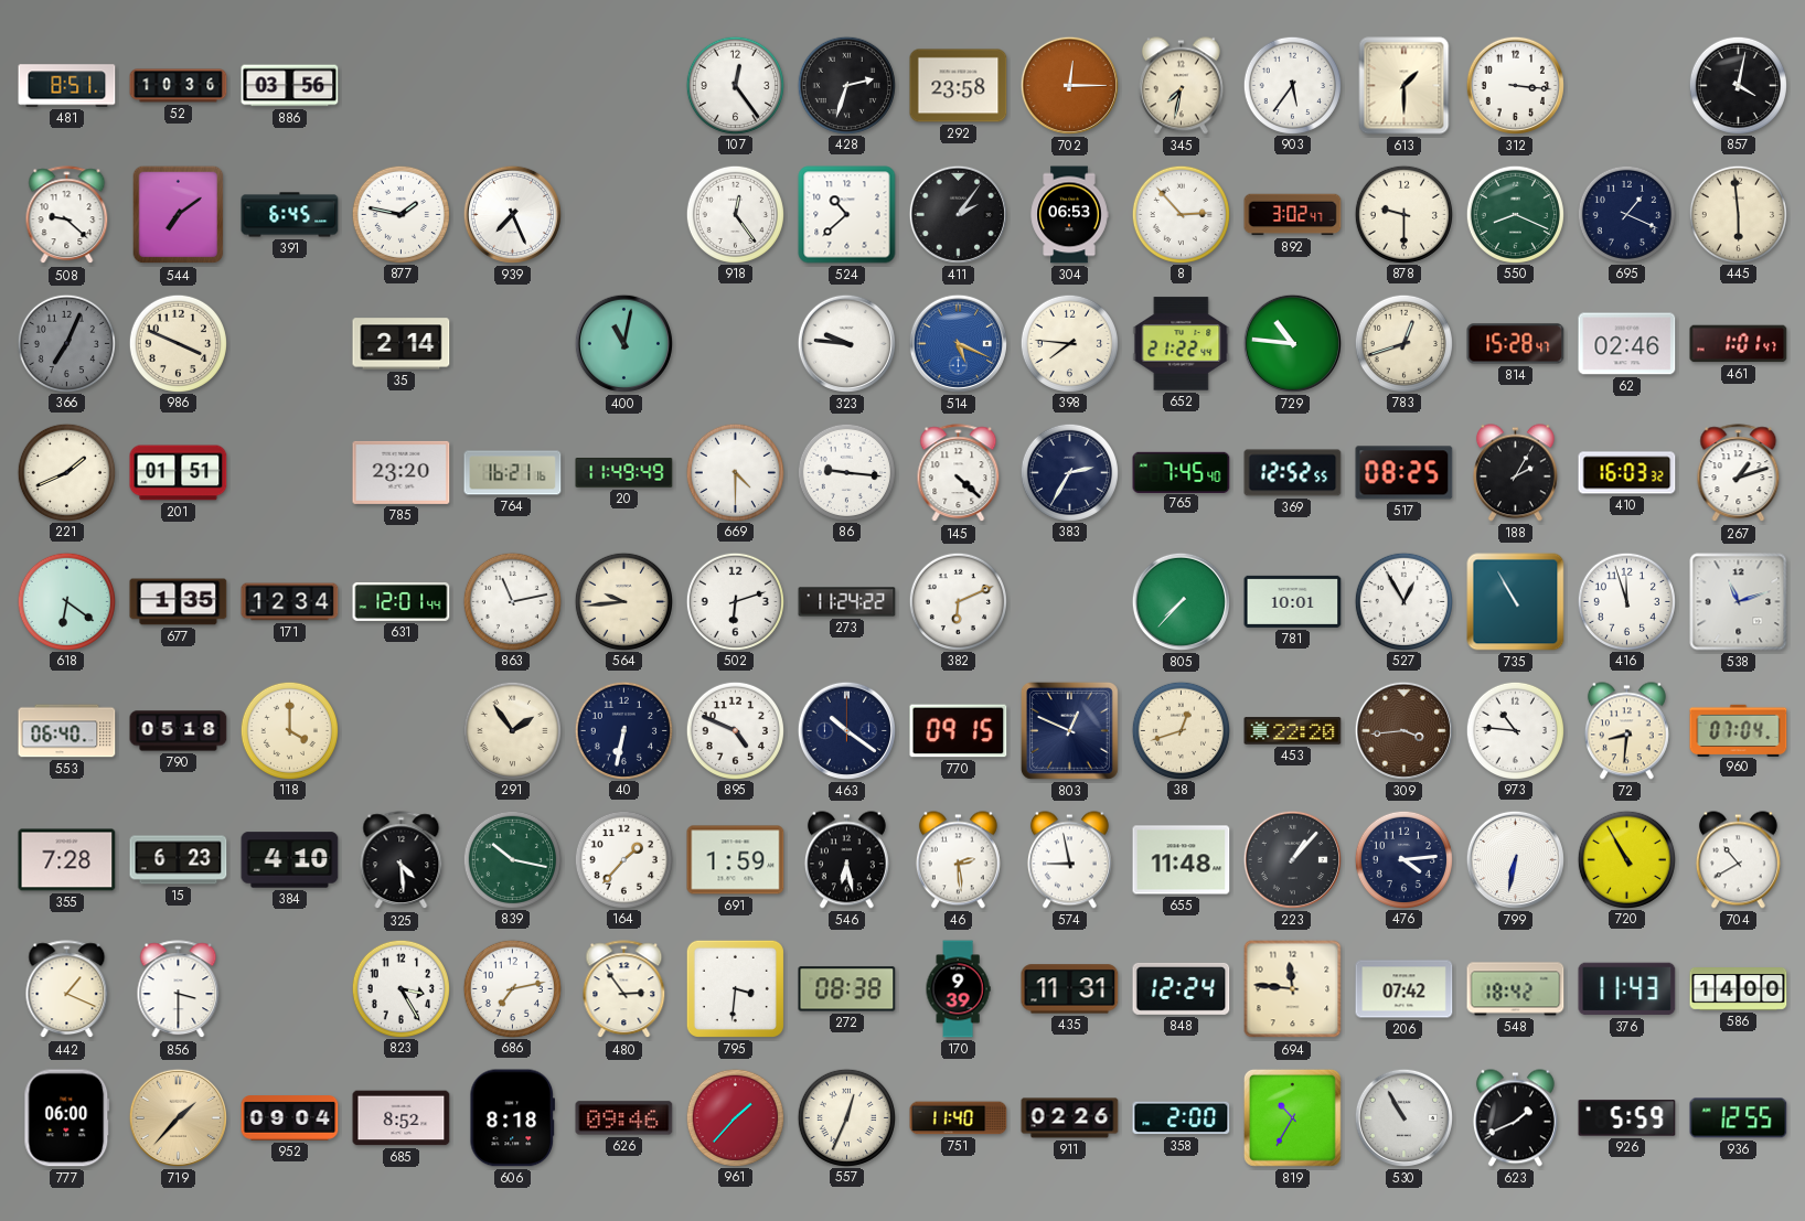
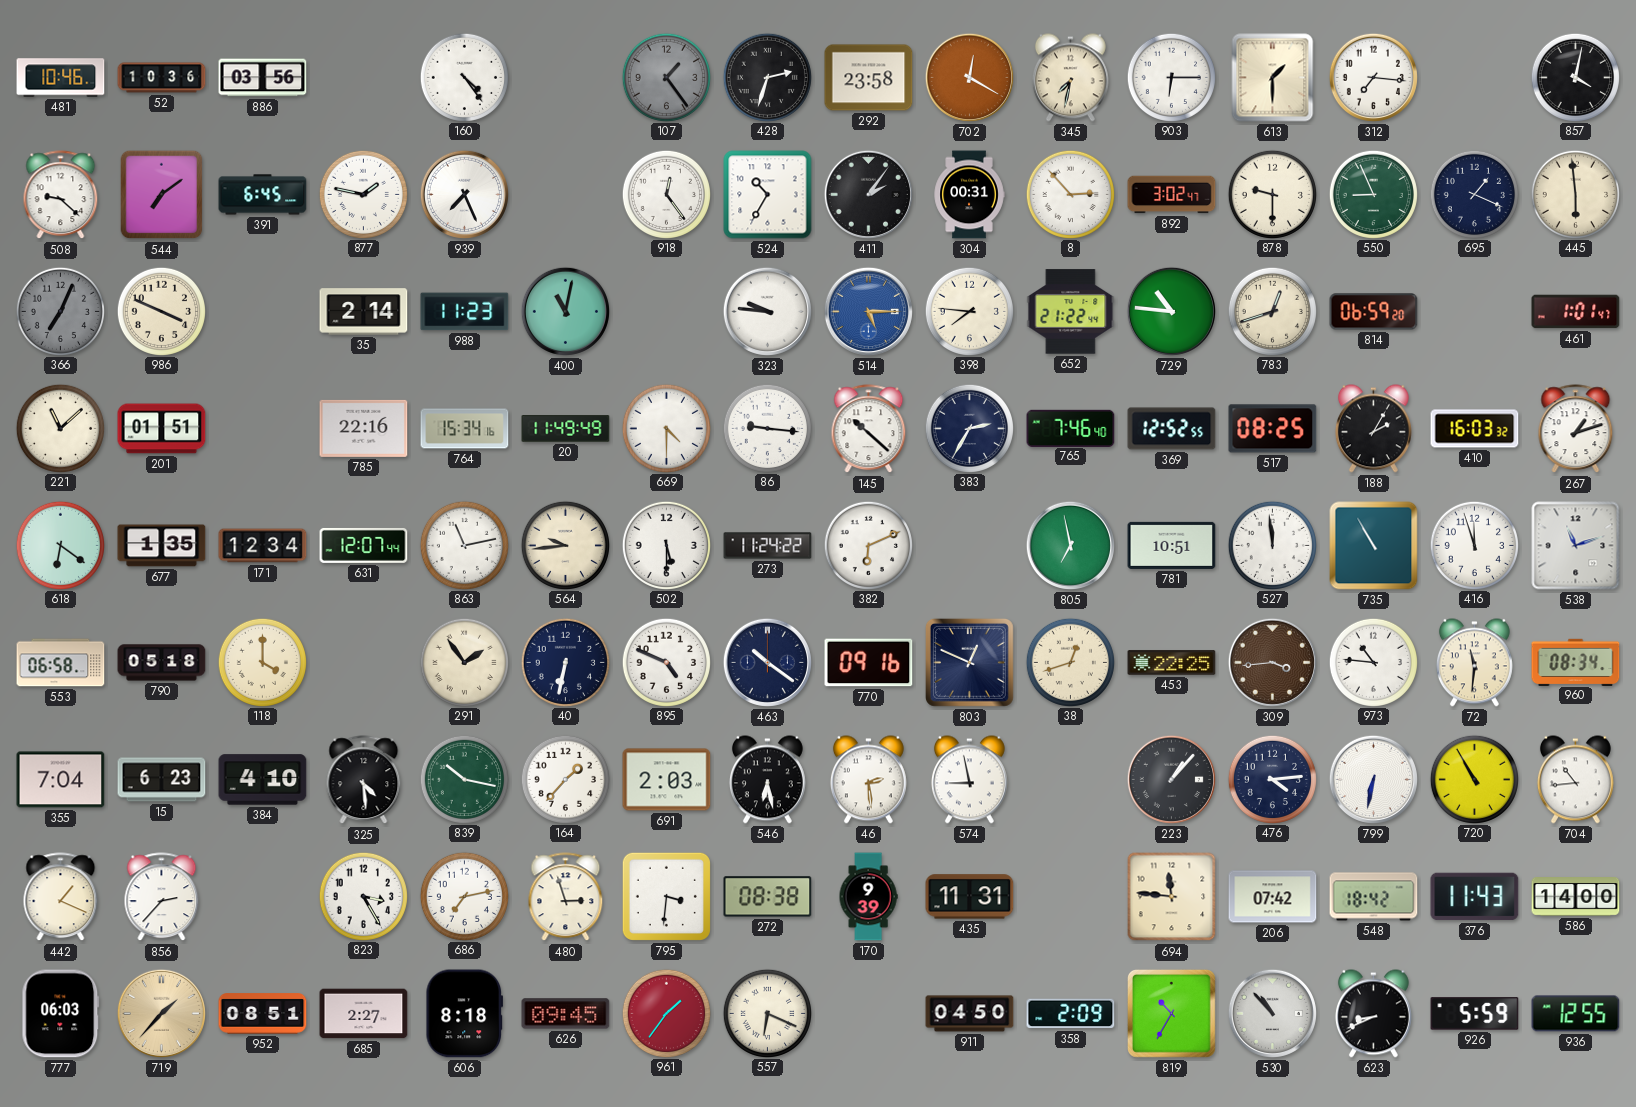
481: 8:51 -> 10:46 (61, 78)
160: none -> 4:24 (464, 77)
107: 12:24 -> 1:24 (666, 77)
107 dial: white -> grey (666, 77)
702: 12:15 -> 12:20 (969, 77)
903: 5:36 -> 6:15 (1171, 77)
312: 3:16 -> 7:16 (1373, 77)
524: 10:38 -> 10:35 (768, 195)
304: 06:53 -> 00:31 (969, 195)
550: 8:19 -> 8:56 (1373, 194)
988: none -> 11:23 (465, 312)
514: 5:19 -> 5:15 (868, 311)
814: 15:28 -> 06:59 (1374, 312)
62: 02:46 -> none (1627, 344)
221: 1:41 -> 11:08 (60, 428)
785: 23:20 -> 22:16 (364, 428)
764: 16:21 -> 15:34 (465, 429)
145: 4:22 -> 10:22 (869, 429)
765: 7:45 -> 7:46 (1071, 428)
631: 12:01 -> 12:07 (364, 545)
502: 6:12 -> 5:30 (666, 545)
805: 7:37 -> 6:58 (1070, 545)
781: 10:01 -> 10:51 (1172, 545)
527: 12:55 -> 11:59 (1272, 545)
553: 06:40 -> 06:58 (61, 663)
770: 09:15 -> 09:16 (869, 663)
453: 22:20 -> 22:25 (1172, 663)
72: 8:31 -> 11:31 (1474, 663)
960: 07:04 -> 08:34 (1576, 662)
355: 7:28 -> 7:04 (61, 780)
691: 1:59 -> 2:03 (667, 780)
655: 11:48 -> none (1182, 860)
704: 10:40 -> 10:44 (1575, 780)
856: 3:30 -> 2:37 (162, 897)
480: 2:54 -> 2:57 (566, 897)
848: 12:24 -> none (1182, 988)
777: 06:00 -> 06:03 (61, 1014)
952: 09:04 -> 08:51 (263, 1014)
685: 8:52 -> 2:27 (364, 1014)
626: 09:46 -> 09:45 (566, 1014)
961: 1:37 -> 1:36 (666, 1013)
557: 12:34 -> 6:19 (767, 1013)
751: 11:40 -> none (959, 1118)
911: 02:26 -> 04:50 (970, 1014)
358: 2:00 -> 2:09 (1071, 1014)
530: 10:55 -> 10:53 (1272, 1013)
623: 1:41 -> 8:41 (1373, 1014)
